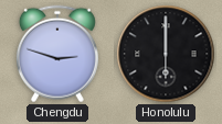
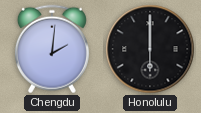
Chengdu: 2:48 -> 2:01 (52, 49)
